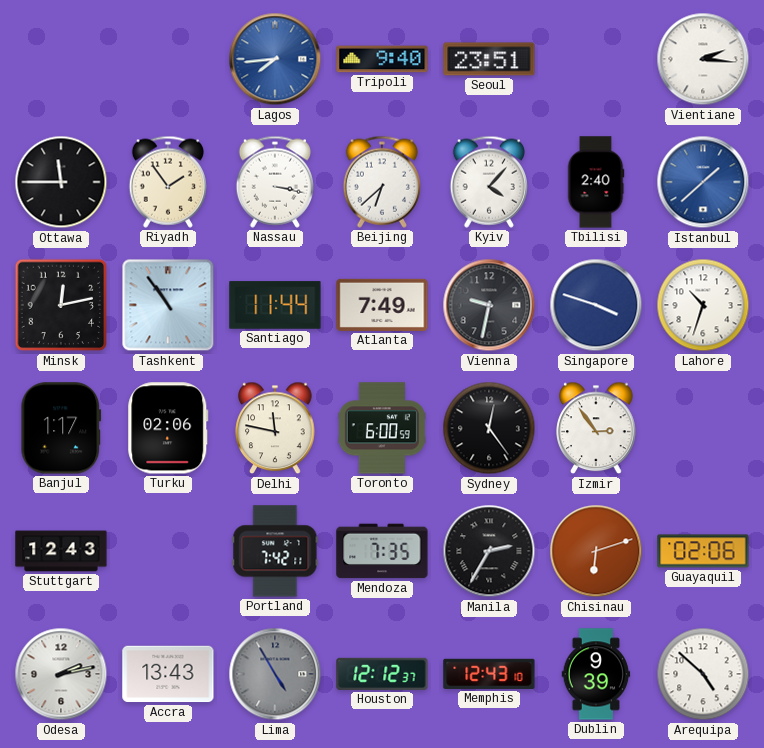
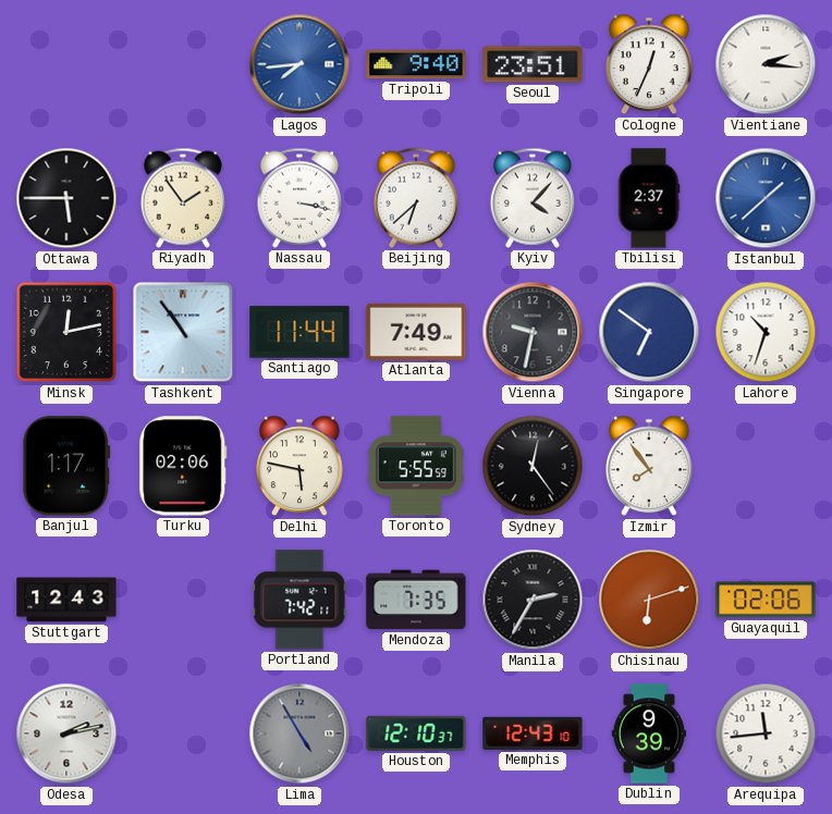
Cologne: none -> 12:34 (649, 64)
Ottawa: 11:45 -> 5:45 (66, 198)
Tbilisi: 2:40 -> 2:37 (649, 198)
Singapore: 3:48 -> 6:51 (649, 332)
Delhi: 11:47 -> 5:47 (299, 466)
Toronto: 6:00 -> 5:55 (416, 466)
Izmir: 2:54 -> 7:54 (649, 466)
Accra: 13:43 -> none (168, 674)
Houston: 12:12 -> 12:10 (416, 733)
Arequipa: 4:52 -> 11:44 (766, 733)
